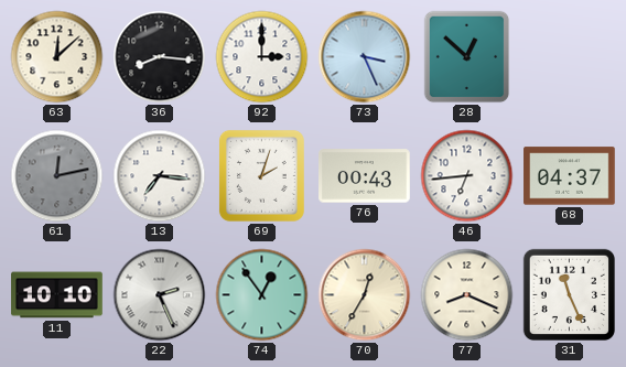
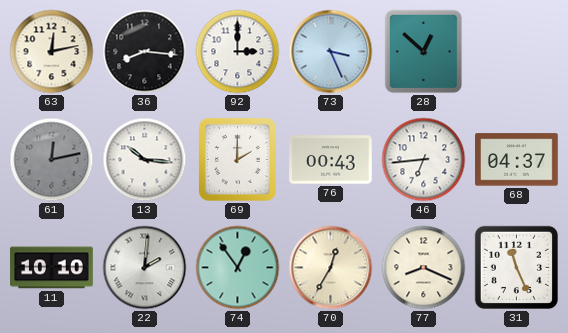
63: 12:08 -> 12:13 (52, 52)
13: 7:16 -> 10:16 (145, 160)
69: 2:03 -> 2:00 (237, 159)
22: 2:26 -> 2:01 (145, 268)
